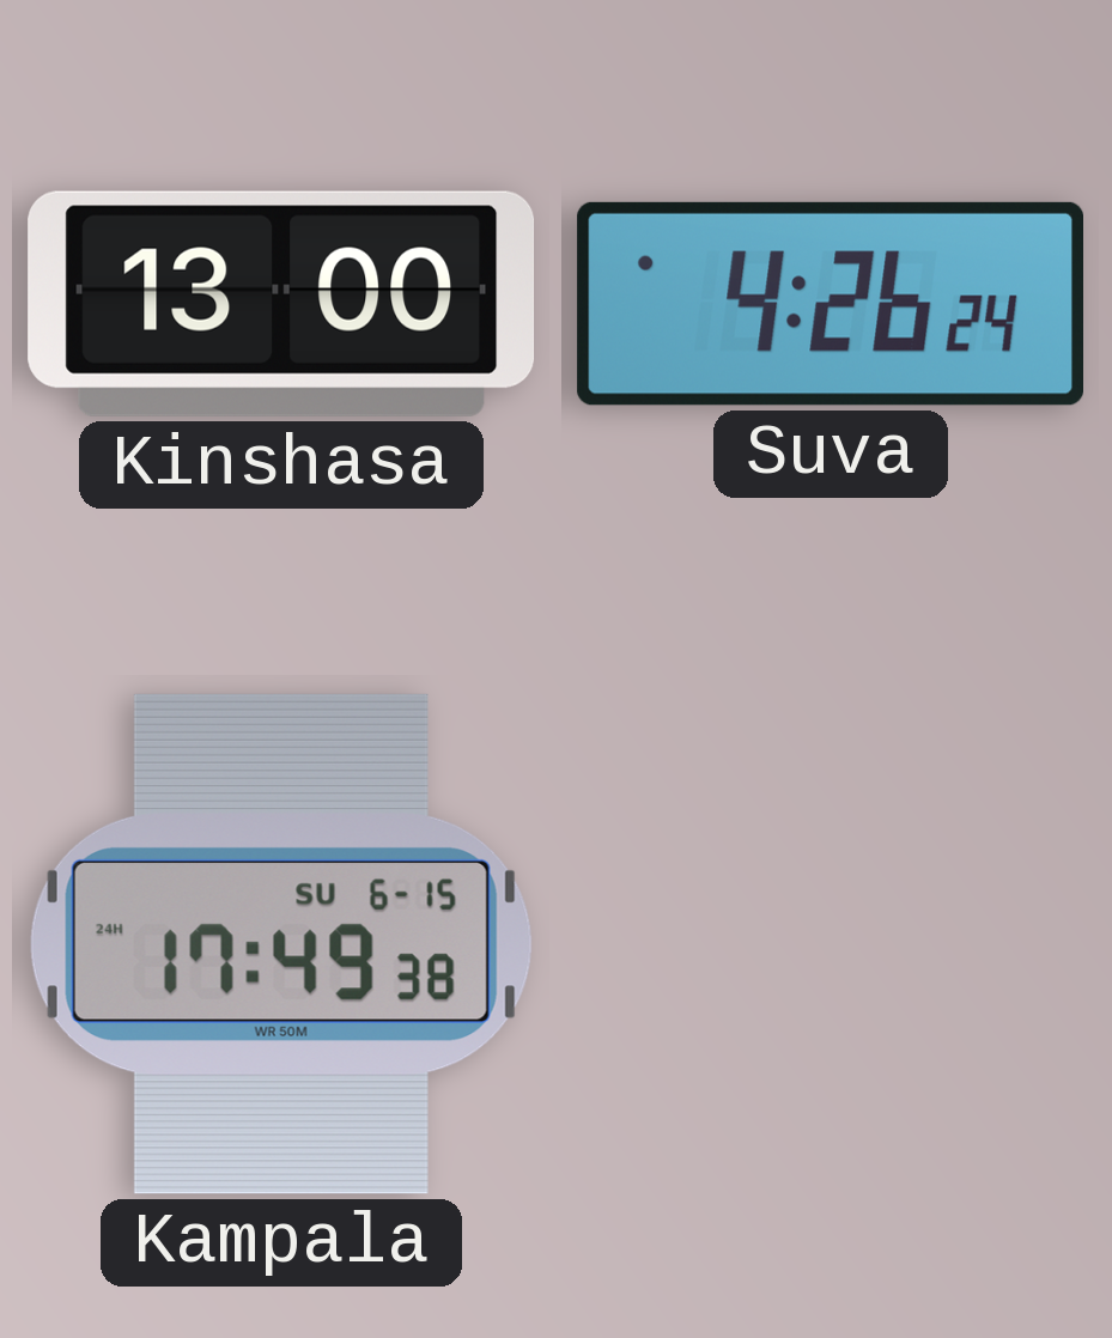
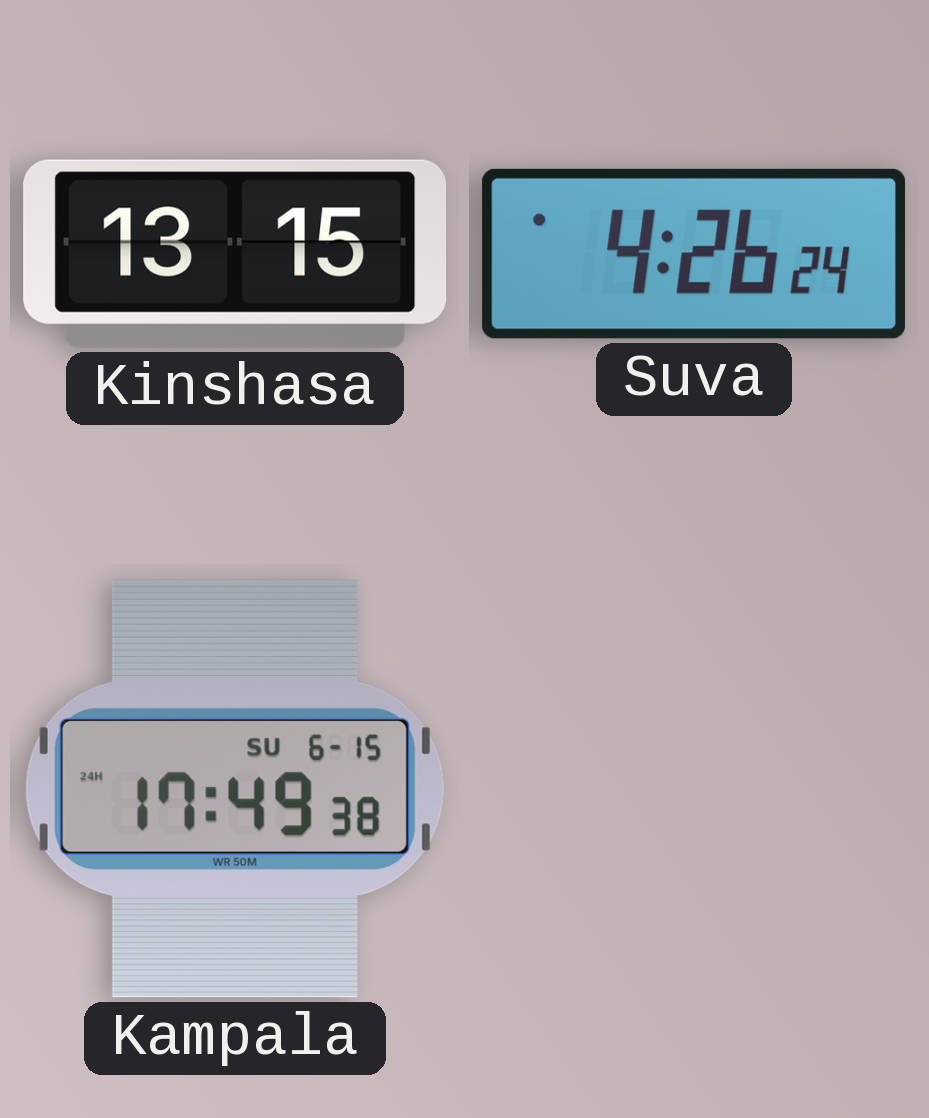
Kinshasa: 13:00 -> 13:15 (235, 254)
